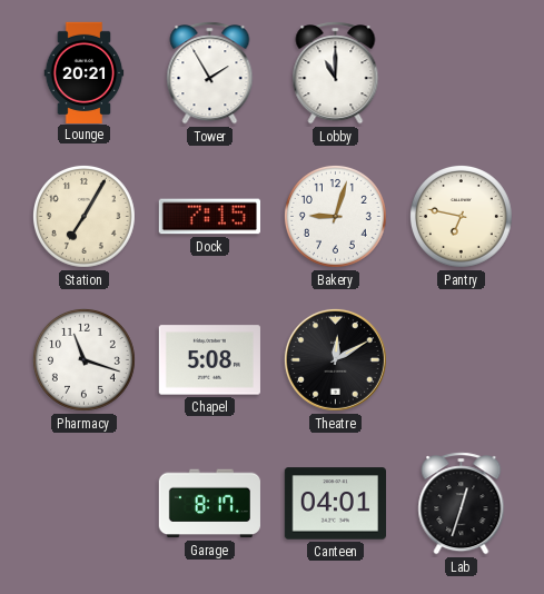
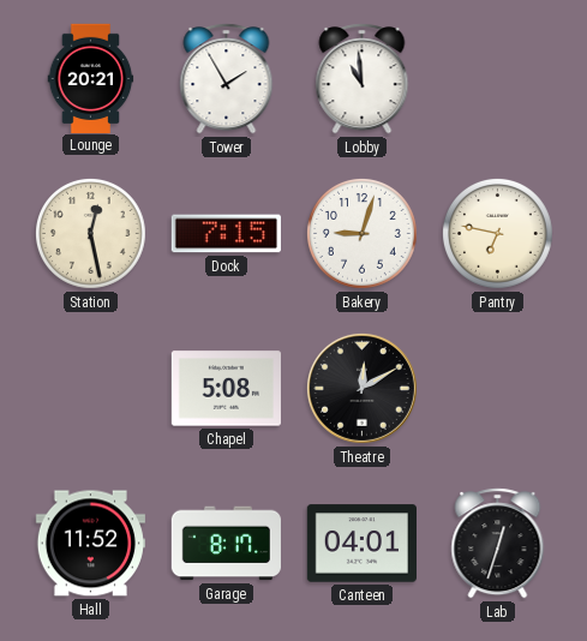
Lobby: 11:00 -> 10:59 (363, 79)
Station: 7:05 -> 12:28 (90, 233)
Pharmacy: 11:18 -> none (83, 359)
Hall: none -> 11:52 (90, 544)
